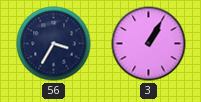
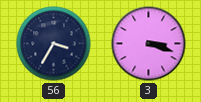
3: 1:05 -> 3:18 (149, 44)
